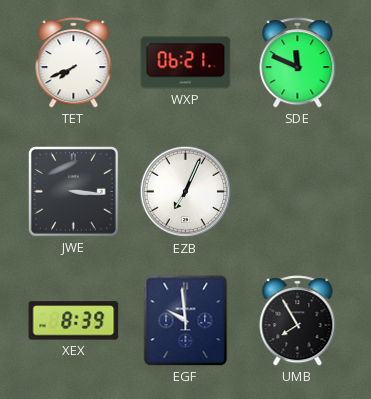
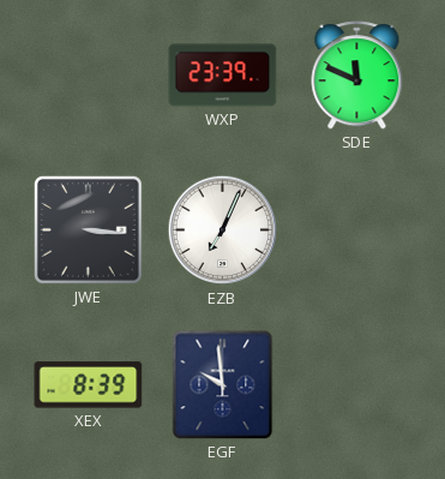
TET: 7:41 -> none (74, 63)
WXP: 06:21 -> 23:39 (223, 76)
UMB: 7:55 -> none (298, 321)
